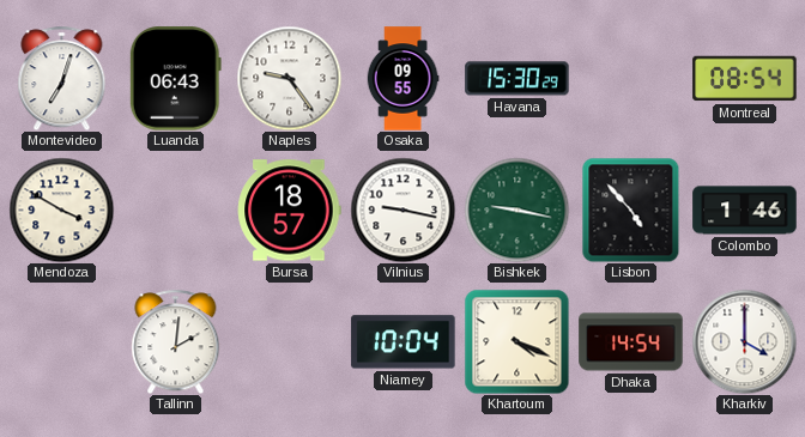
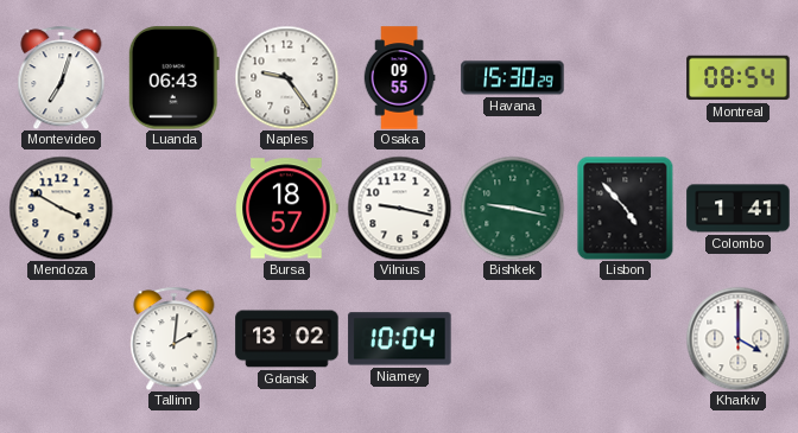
Colombo: 1:46 -> 1:41 (739, 209)
Gdansk: none -> 13:02 (287, 339)
Khartoum: 4:19 -> none (516, 341)
Dhaka: 14:54 -> none (631, 342)
